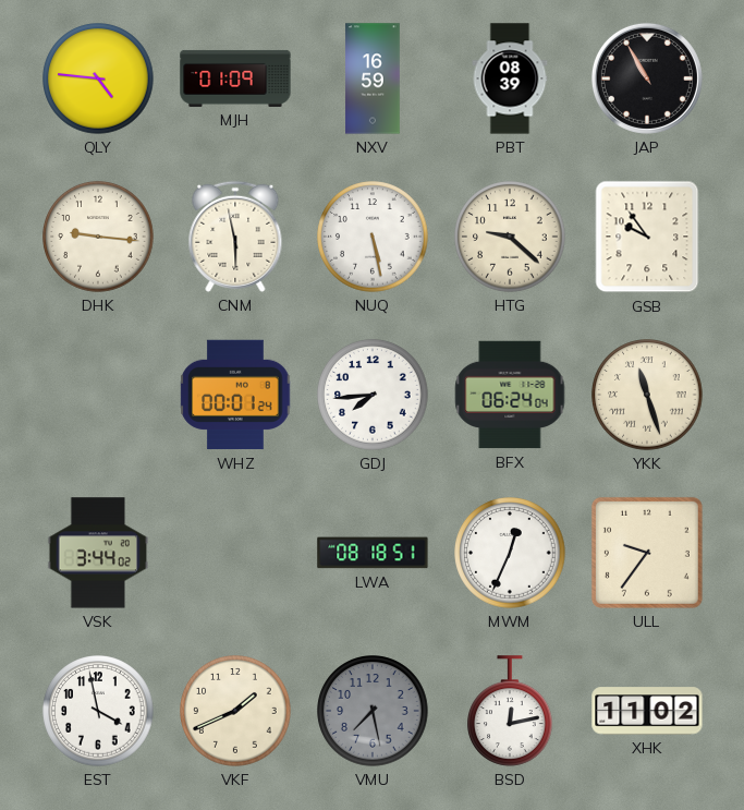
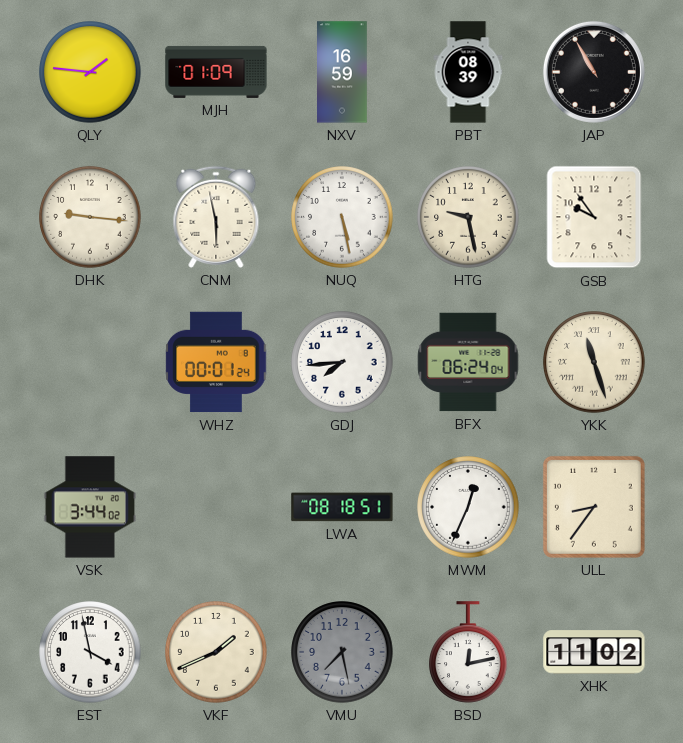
QLY: 4:46 -> 1:46 (90, 72)
HTG: 9:22 -> 9:28 (468, 217)
ULL: 9:36 -> 8:36 (594, 507)
